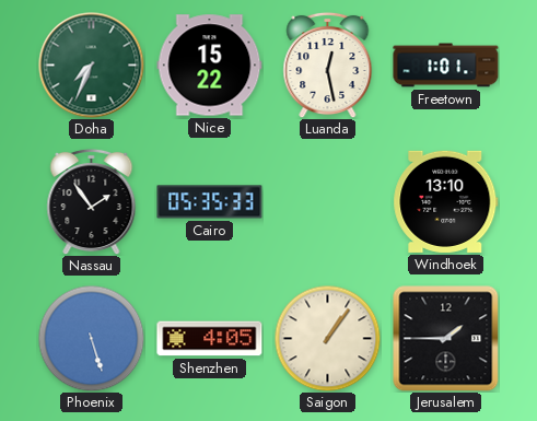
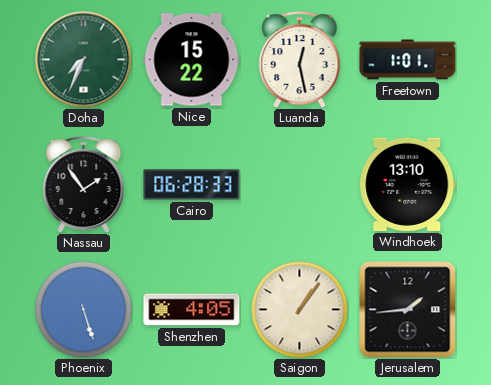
Cairo: 05:35 -> 06:28 (192, 185)
Jerusalem: 1:45 -> 1:44 (408, 310)
